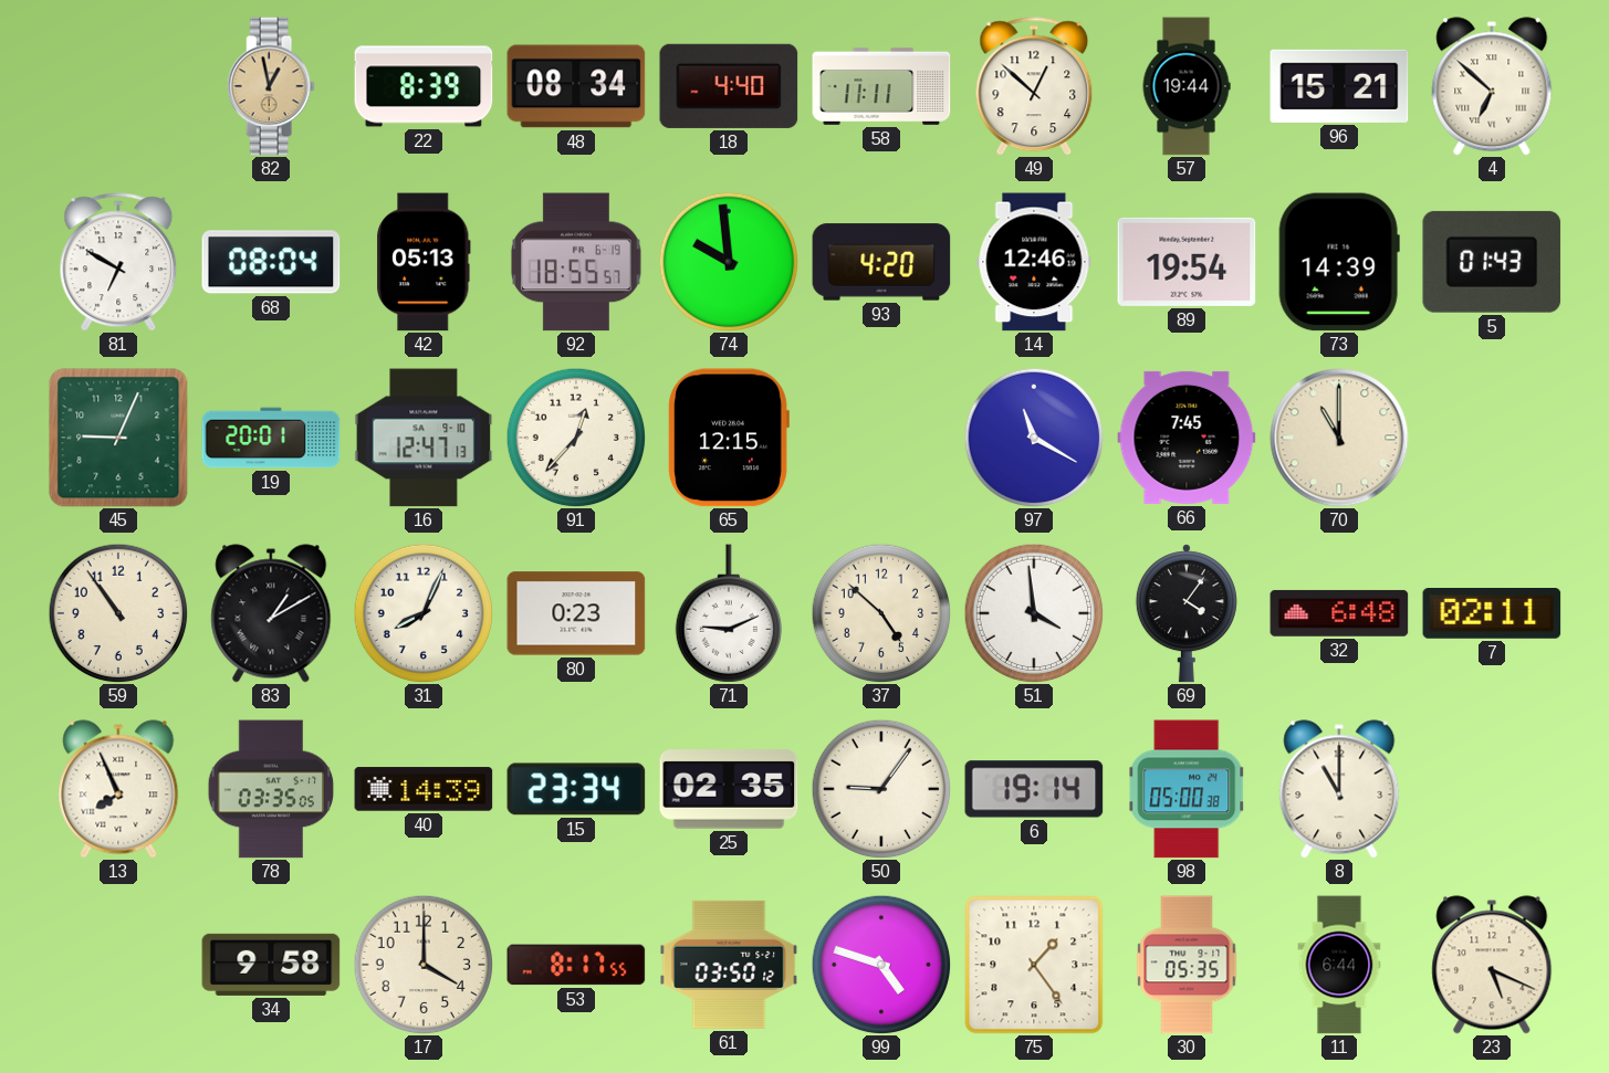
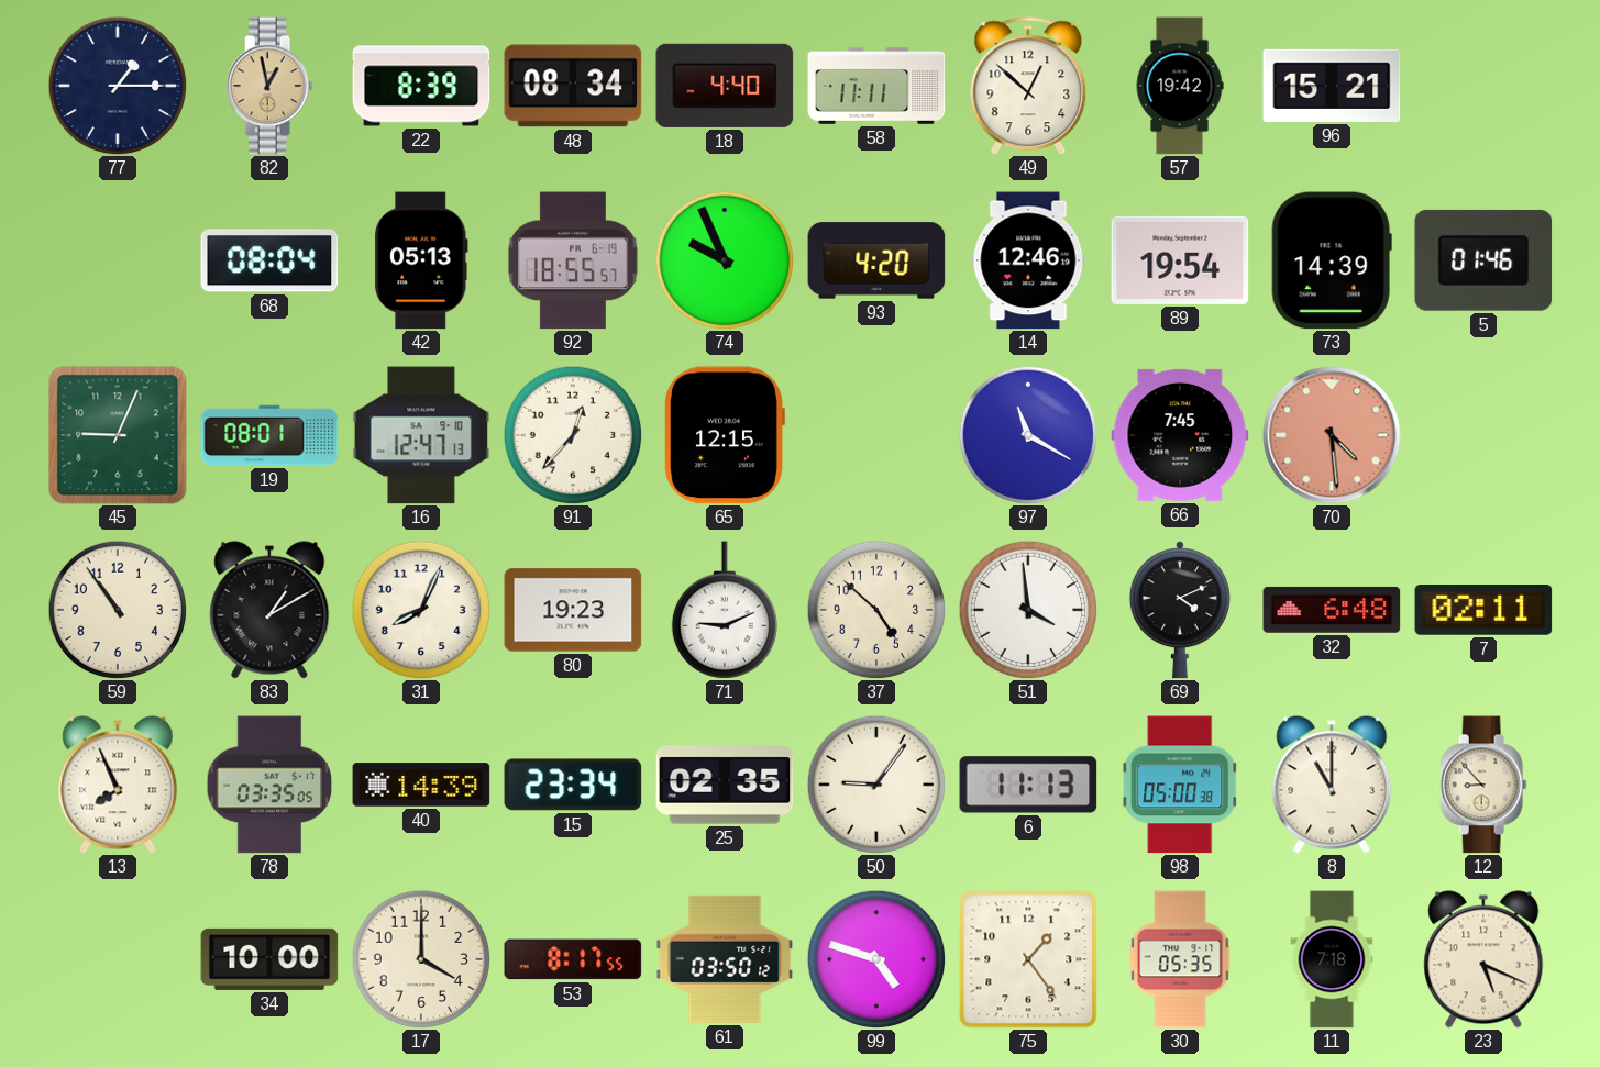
77: none -> 1:15 (118, 86)
57: 19:44 -> 19:42 (1180, 86)
4: 6:52 -> none (1492, 86)
81: 6:50 -> none (118, 262)
74: 9:59 -> 9:56 (725, 260)
5: 01:43 -> 01:46 (1483, 260)
19: 20:01 -> 08:01 (269, 435)
70: 11:00 -> 4:29 (1332, 435)
70 dial: cream -> salmon (1332, 435)
80: 0:23 -> 19:23 (573, 610)
69: 4:06 -> 4:11 (1180, 610)
6: 19:14 -> 11:13 (1028, 785)
12: none -> 8:53 (1483, 785)
34: 9:58 -> 10:00 (269, 959)
11: 6:44 -> 7:18 (1332, 959)
